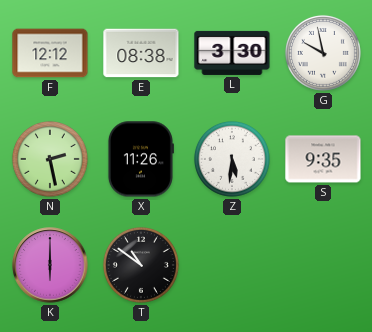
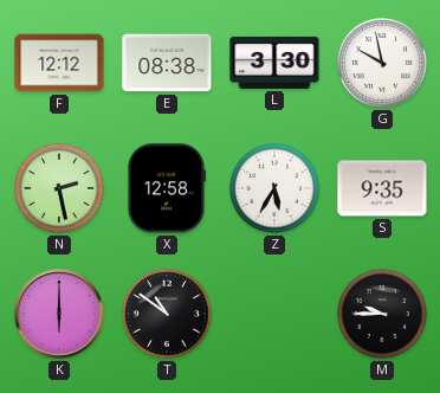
X: 11:26 -> 12:58 (166, 188)
Z: 5:31 -> 5:35 (274, 188)
M: none -> 9:45 (382, 314)
